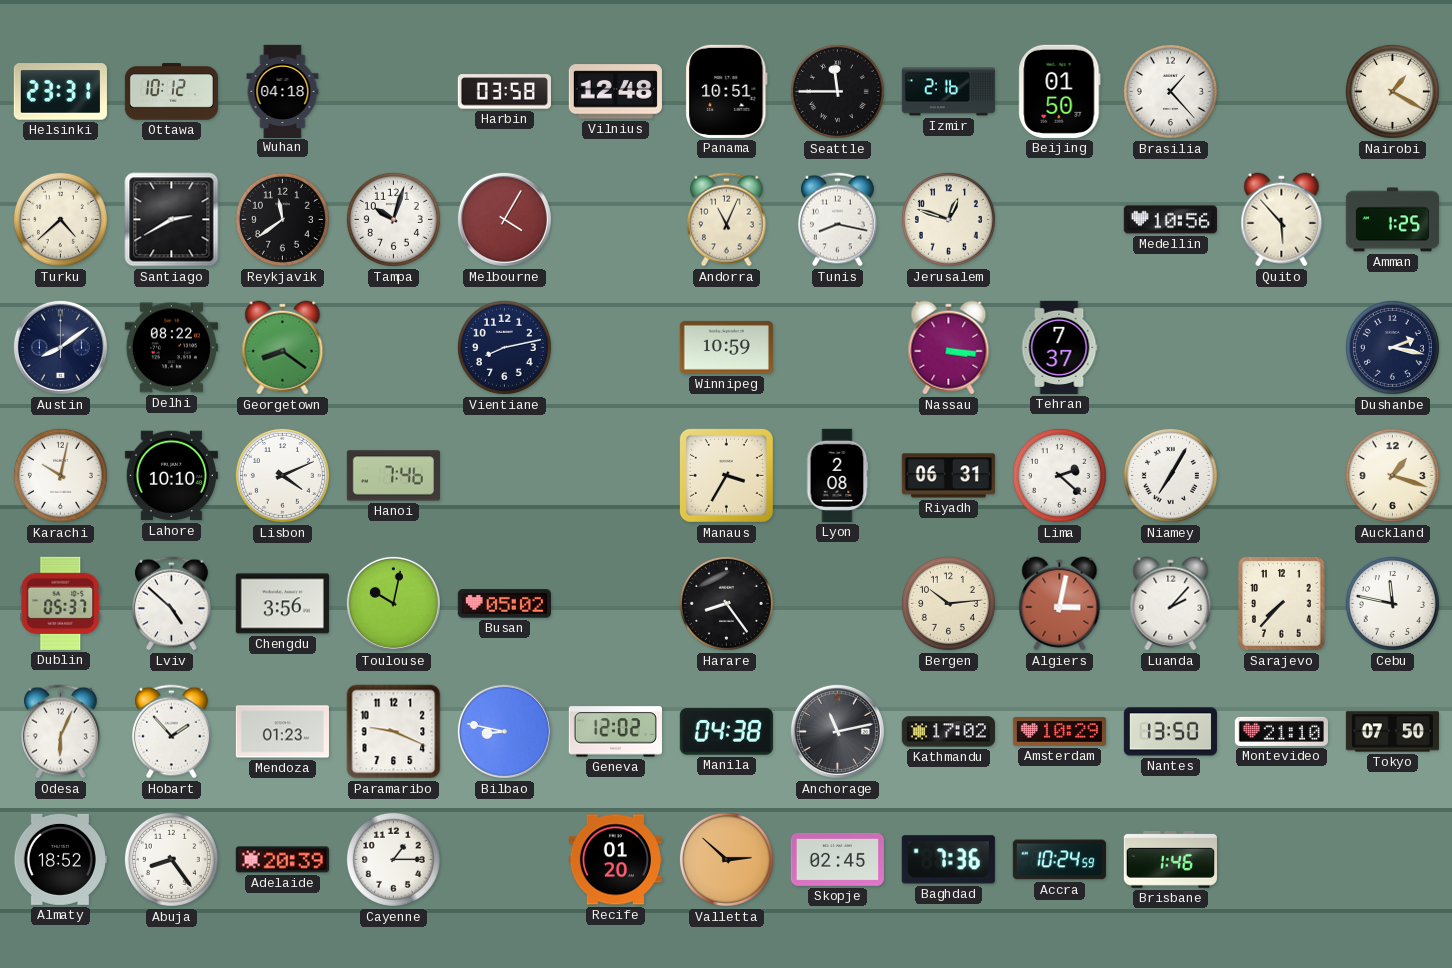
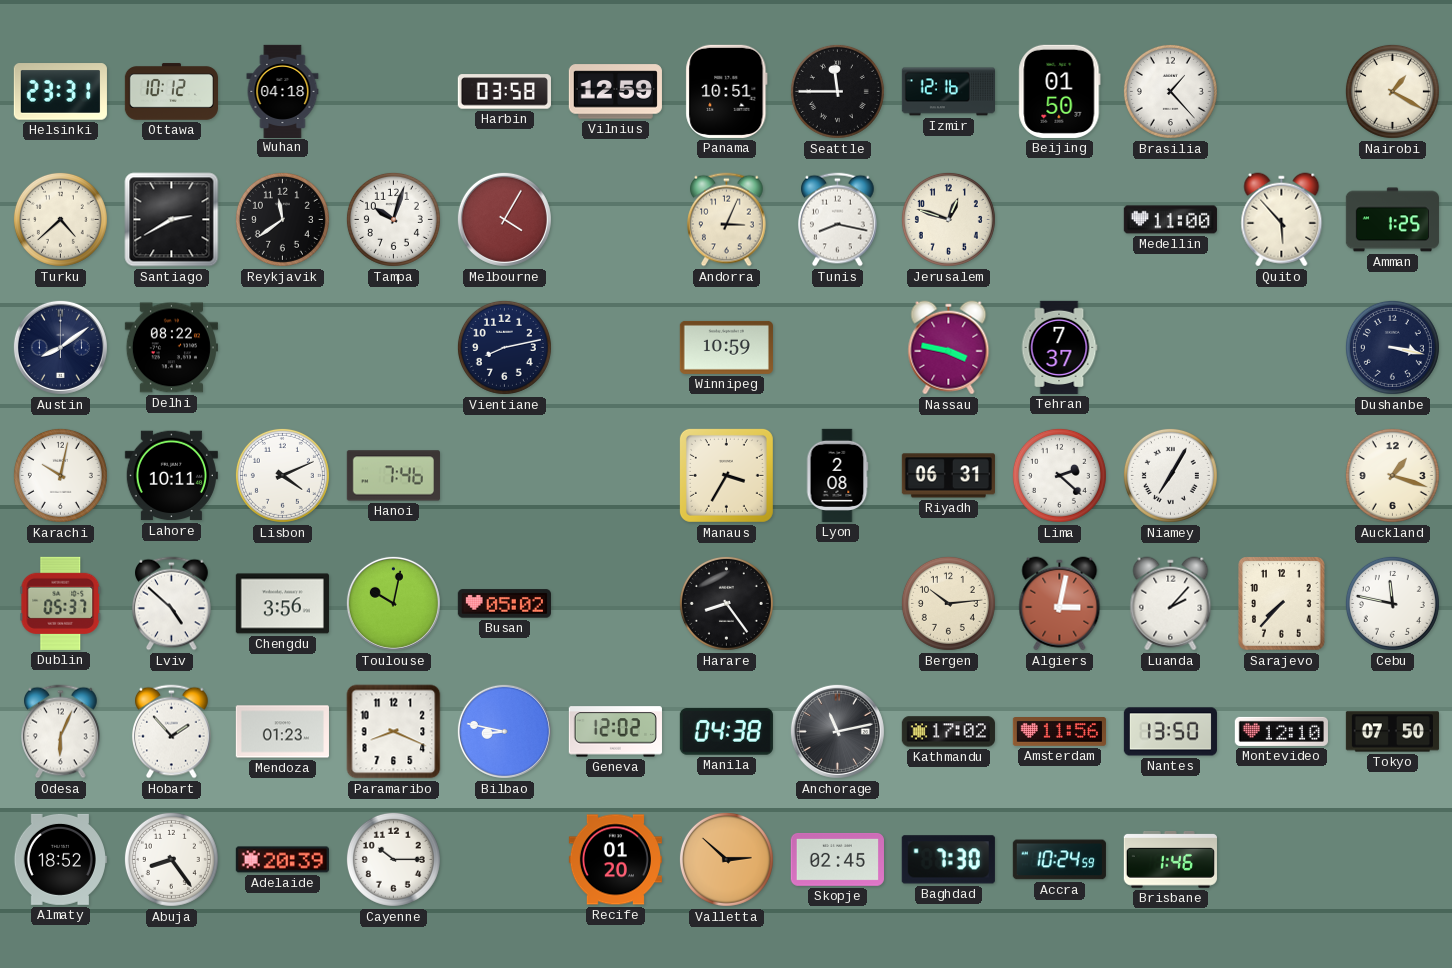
Vilnius: 12:48 -> 12:59 (615, 92)
Izmir: 2:16 -> 12:16 (948, 92)
Andorra: 11:04 -> 3:04 (727, 220)
Medellin: 10:56 -> 11:00 (1170, 220)
Georgetown: 8:21 -> none (283, 348)
Nassau: 3:16 -> 3:47 (949, 348)
Dushanbe: 2:17 -> 3:17 (1392, 347)
Lahore: 10:10 -> 10:11 (171, 476)
Paramaribo: 9:19 -> 8:19 (394, 732)
Amsterdam: 10:29 -> 11:56 (1059, 732)
Montevideo: 21:10 -> 12:10 (1281, 731)
Cayenne: 1:15 -> 10:15 (393, 859)
Baghdad: 7:36 -> 7:30 (948, 860)
